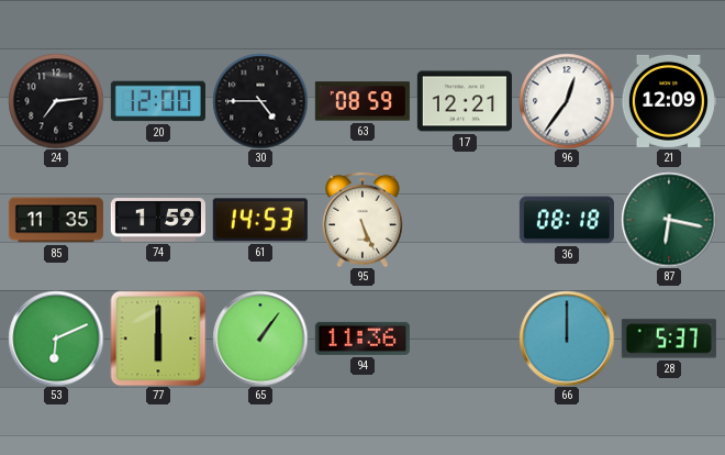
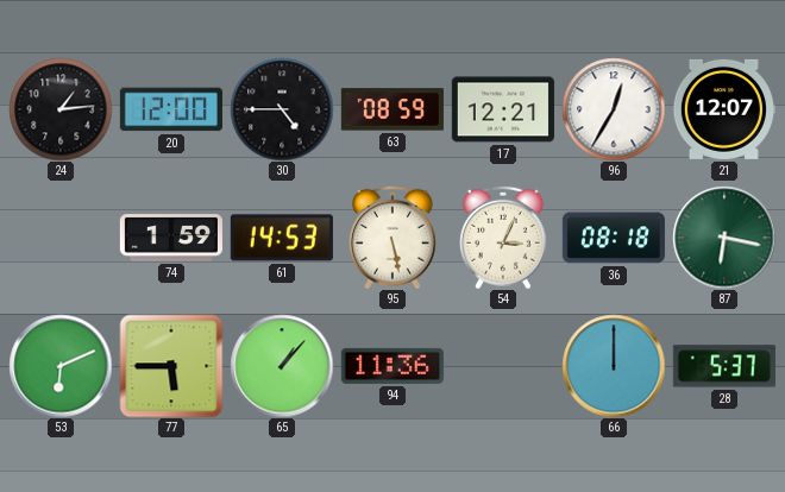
24: 7:14 -> 1:14 (61, 109)
96: 12:36 -> 12:35 (614, 109)
21: 12:09 -> 12:07 (724, 109)
85: 11:35 -> none (56, 220)
95: 5:26 -> 5:28 (394, 238)
54: none -> 3:04 (504, 238)
77: 6:00 -> 5:45 (171, 366)
65: 1:06 -> 1:07 (282, 366)
